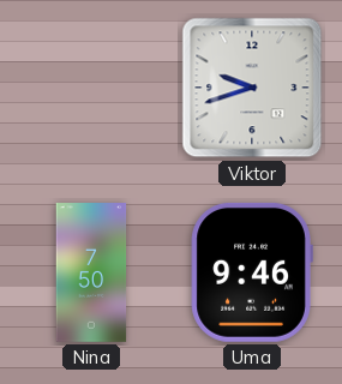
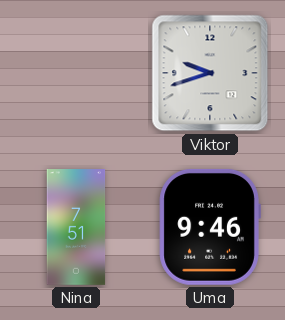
Nina: 7:50 -> 7:51 (76, 228)
